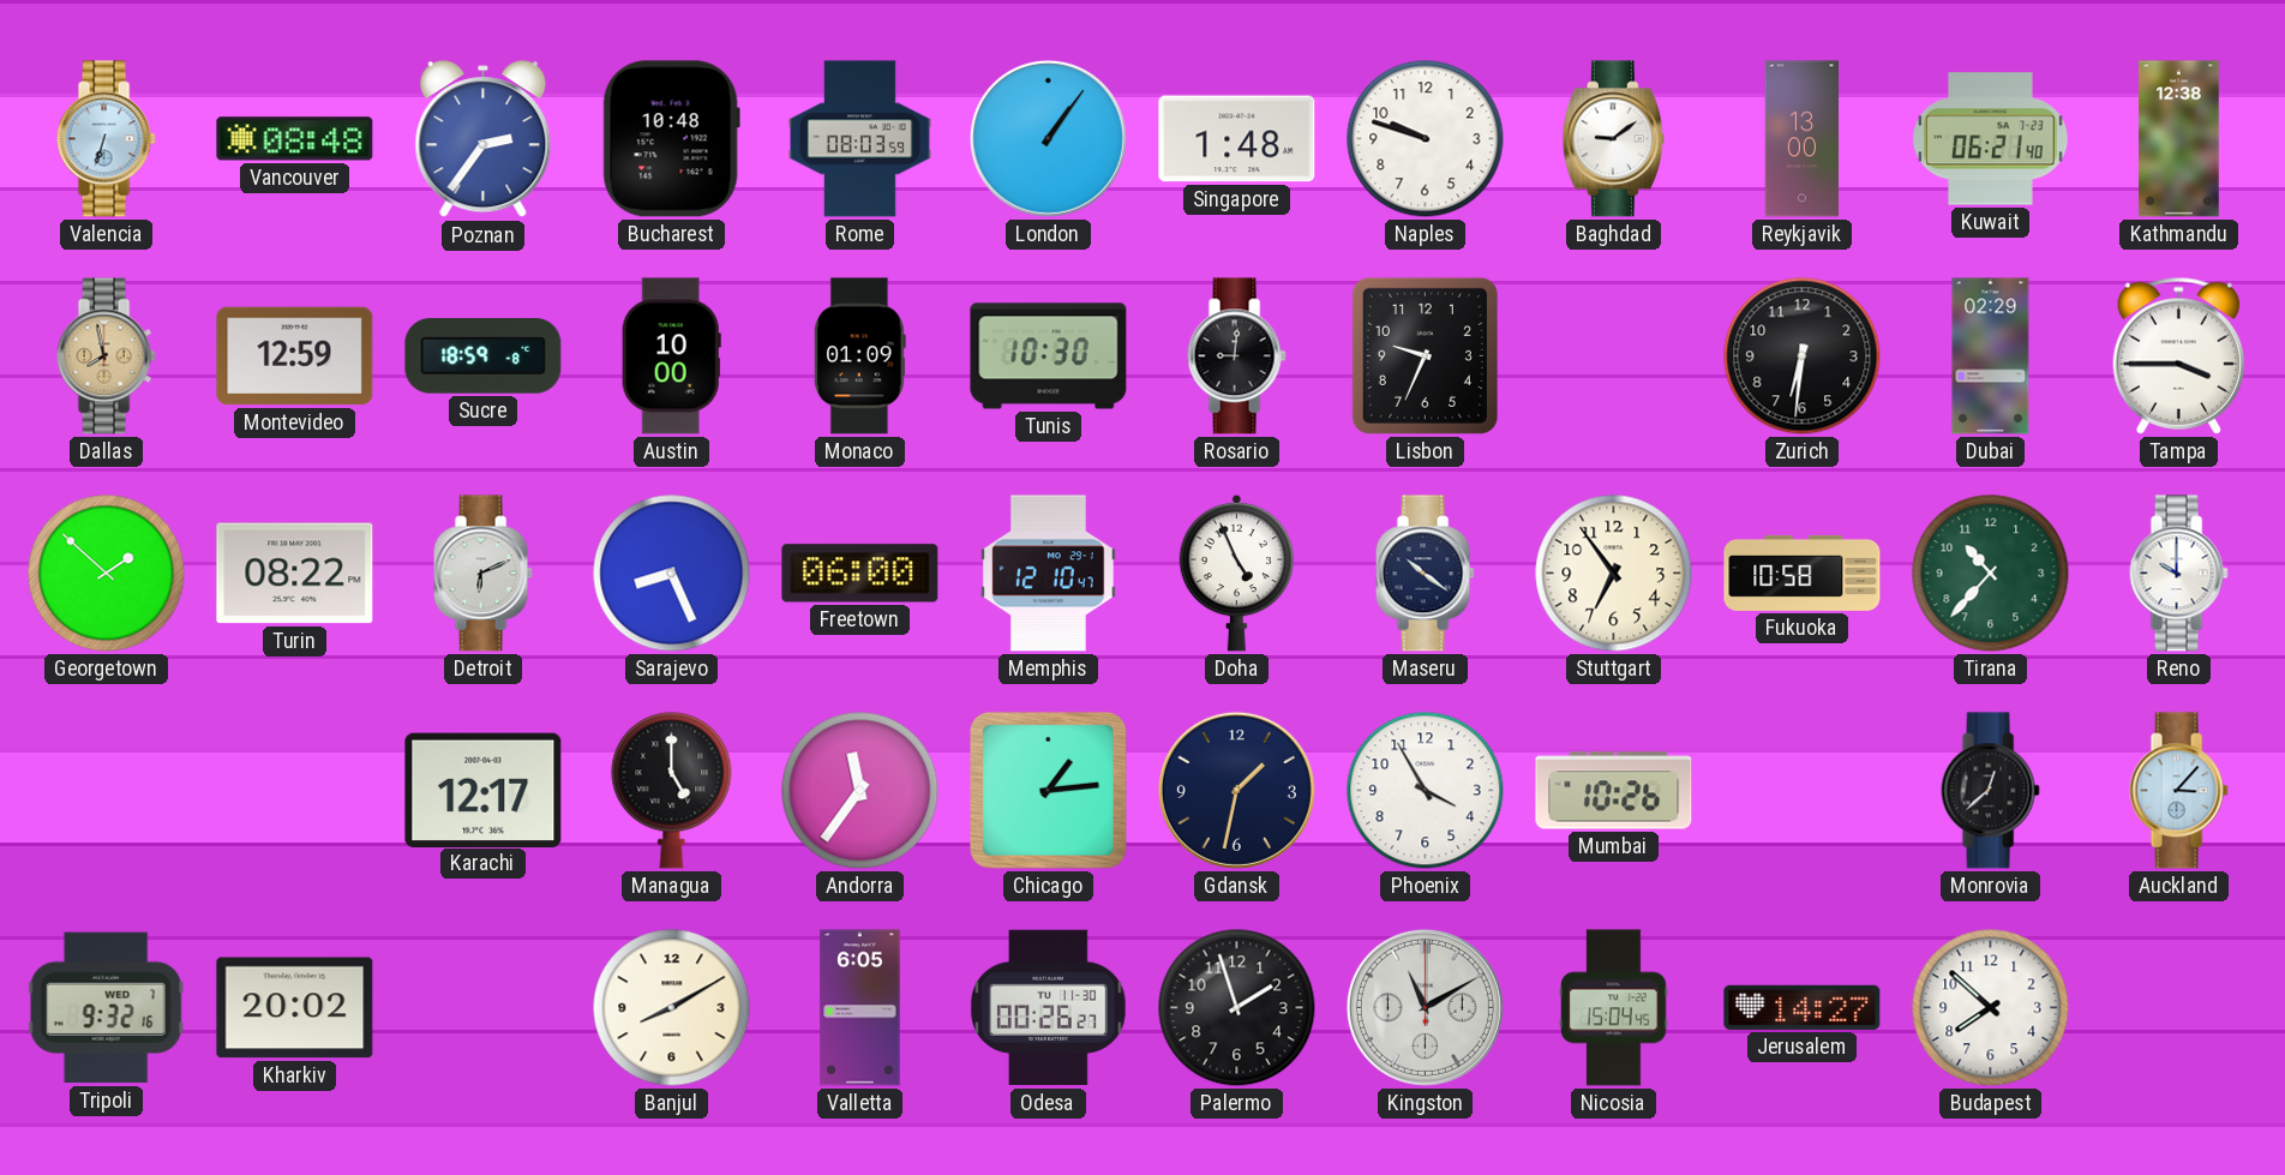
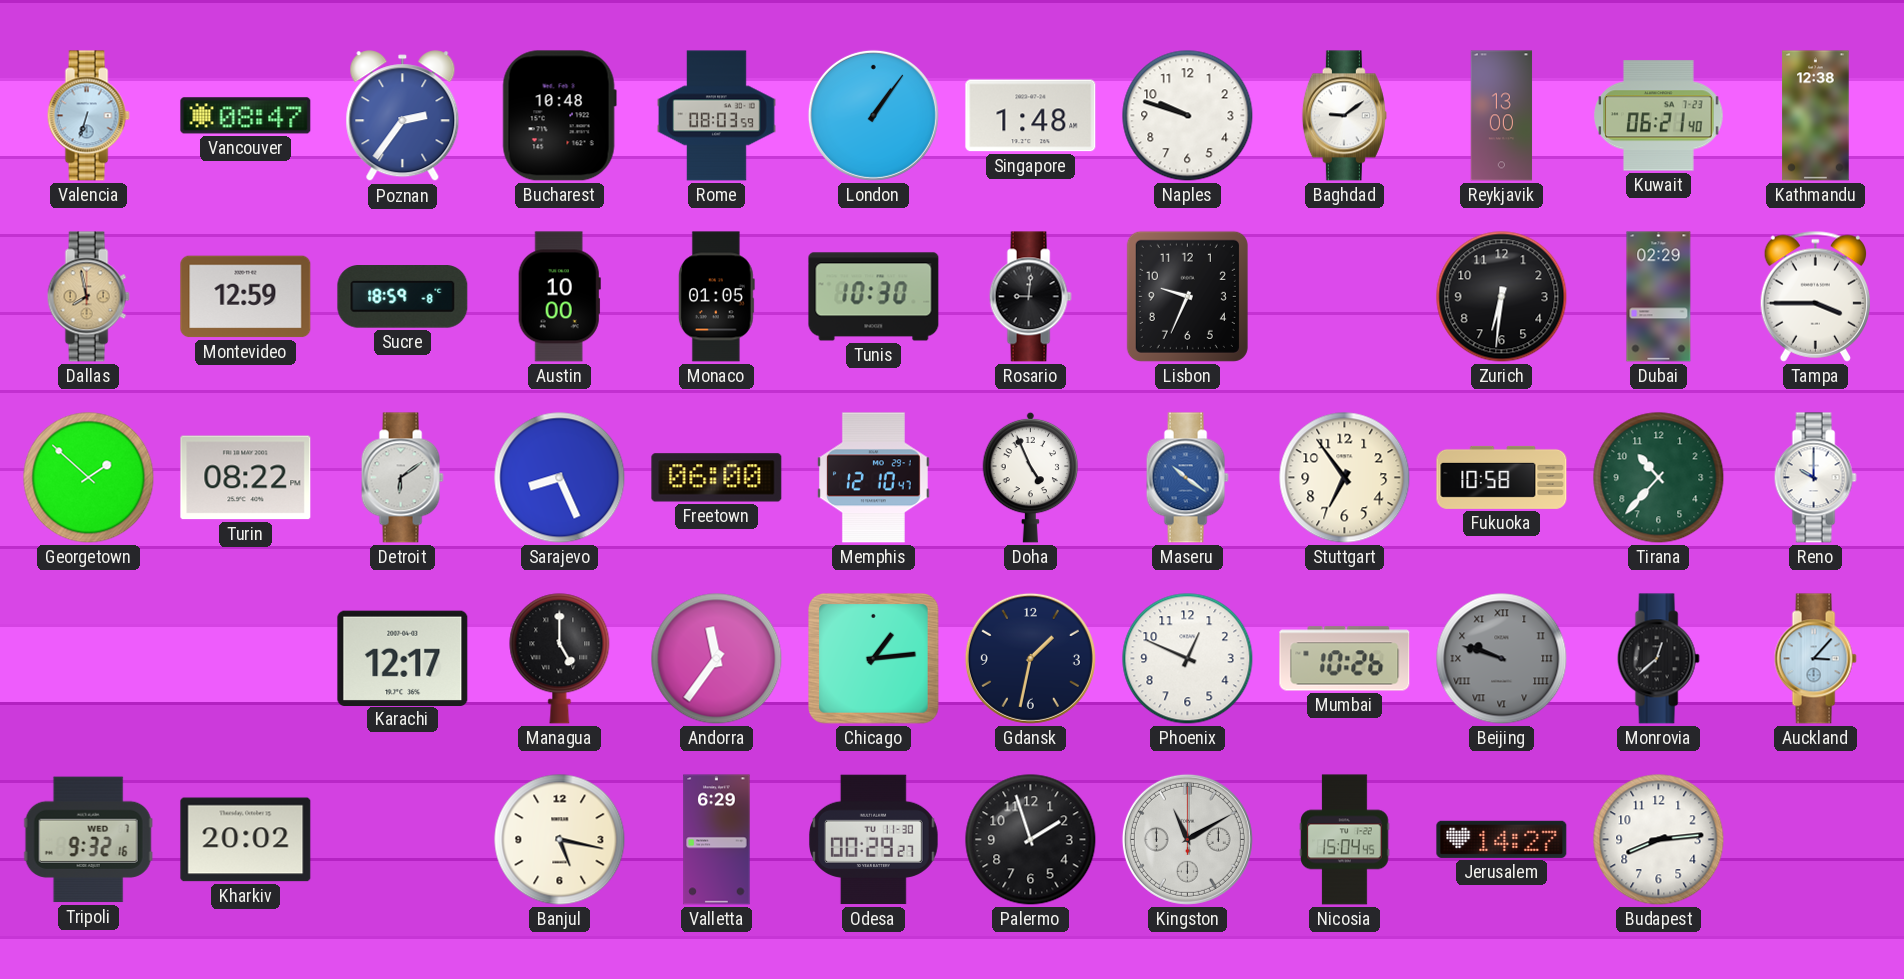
Vancouver: 08:48 -> 08:47 (246, 116)
Monaco: 01:09 -> 01:05 (716, 297)
Detroit: 6:11 -> 6:09 (402, 478)
Maseru dial: navy -> blue (1187, 478)
Phoenix: 3:55 -> 12:49 (1188, 659)
Beijing: none -> 9:48 (1502, 659)
Banjul: 8:10 -> 5:17 (560, 840)
Valletta: 6:05 -> 6:29 (717, 840)
Odesa: 00:26 -> 00:29 (874, 840)
Budapest: 7:52 -> 8:14 (1659, 840)
